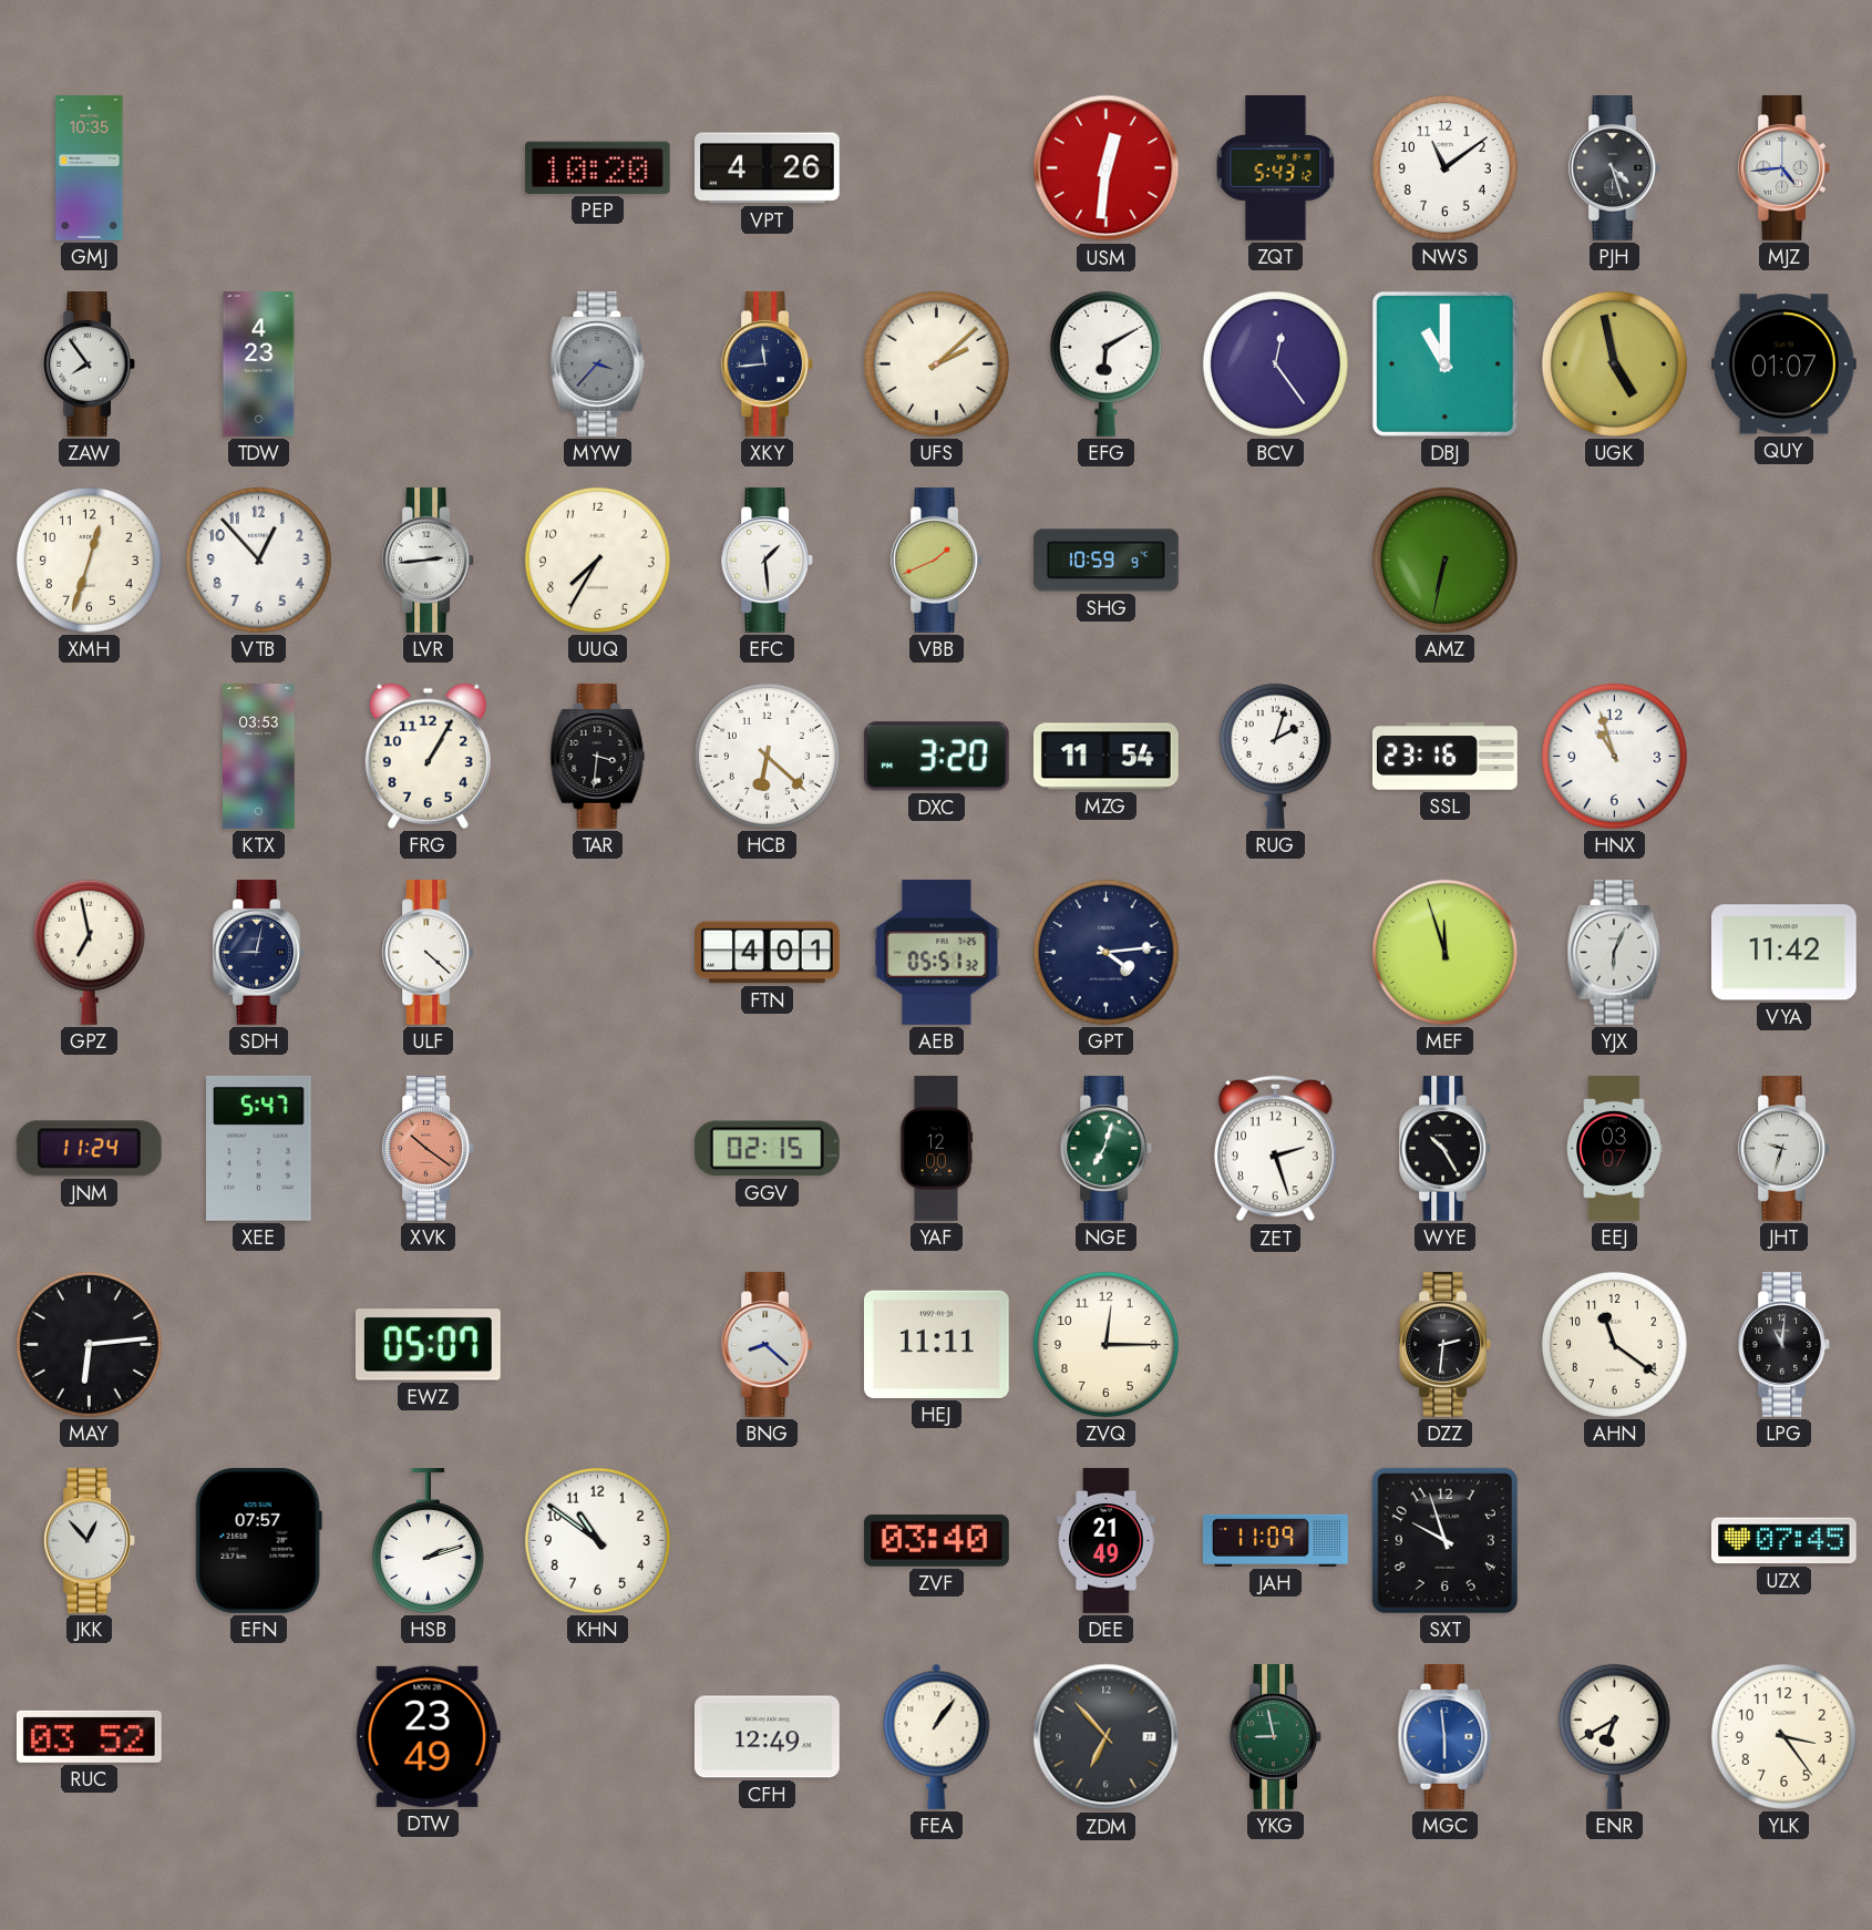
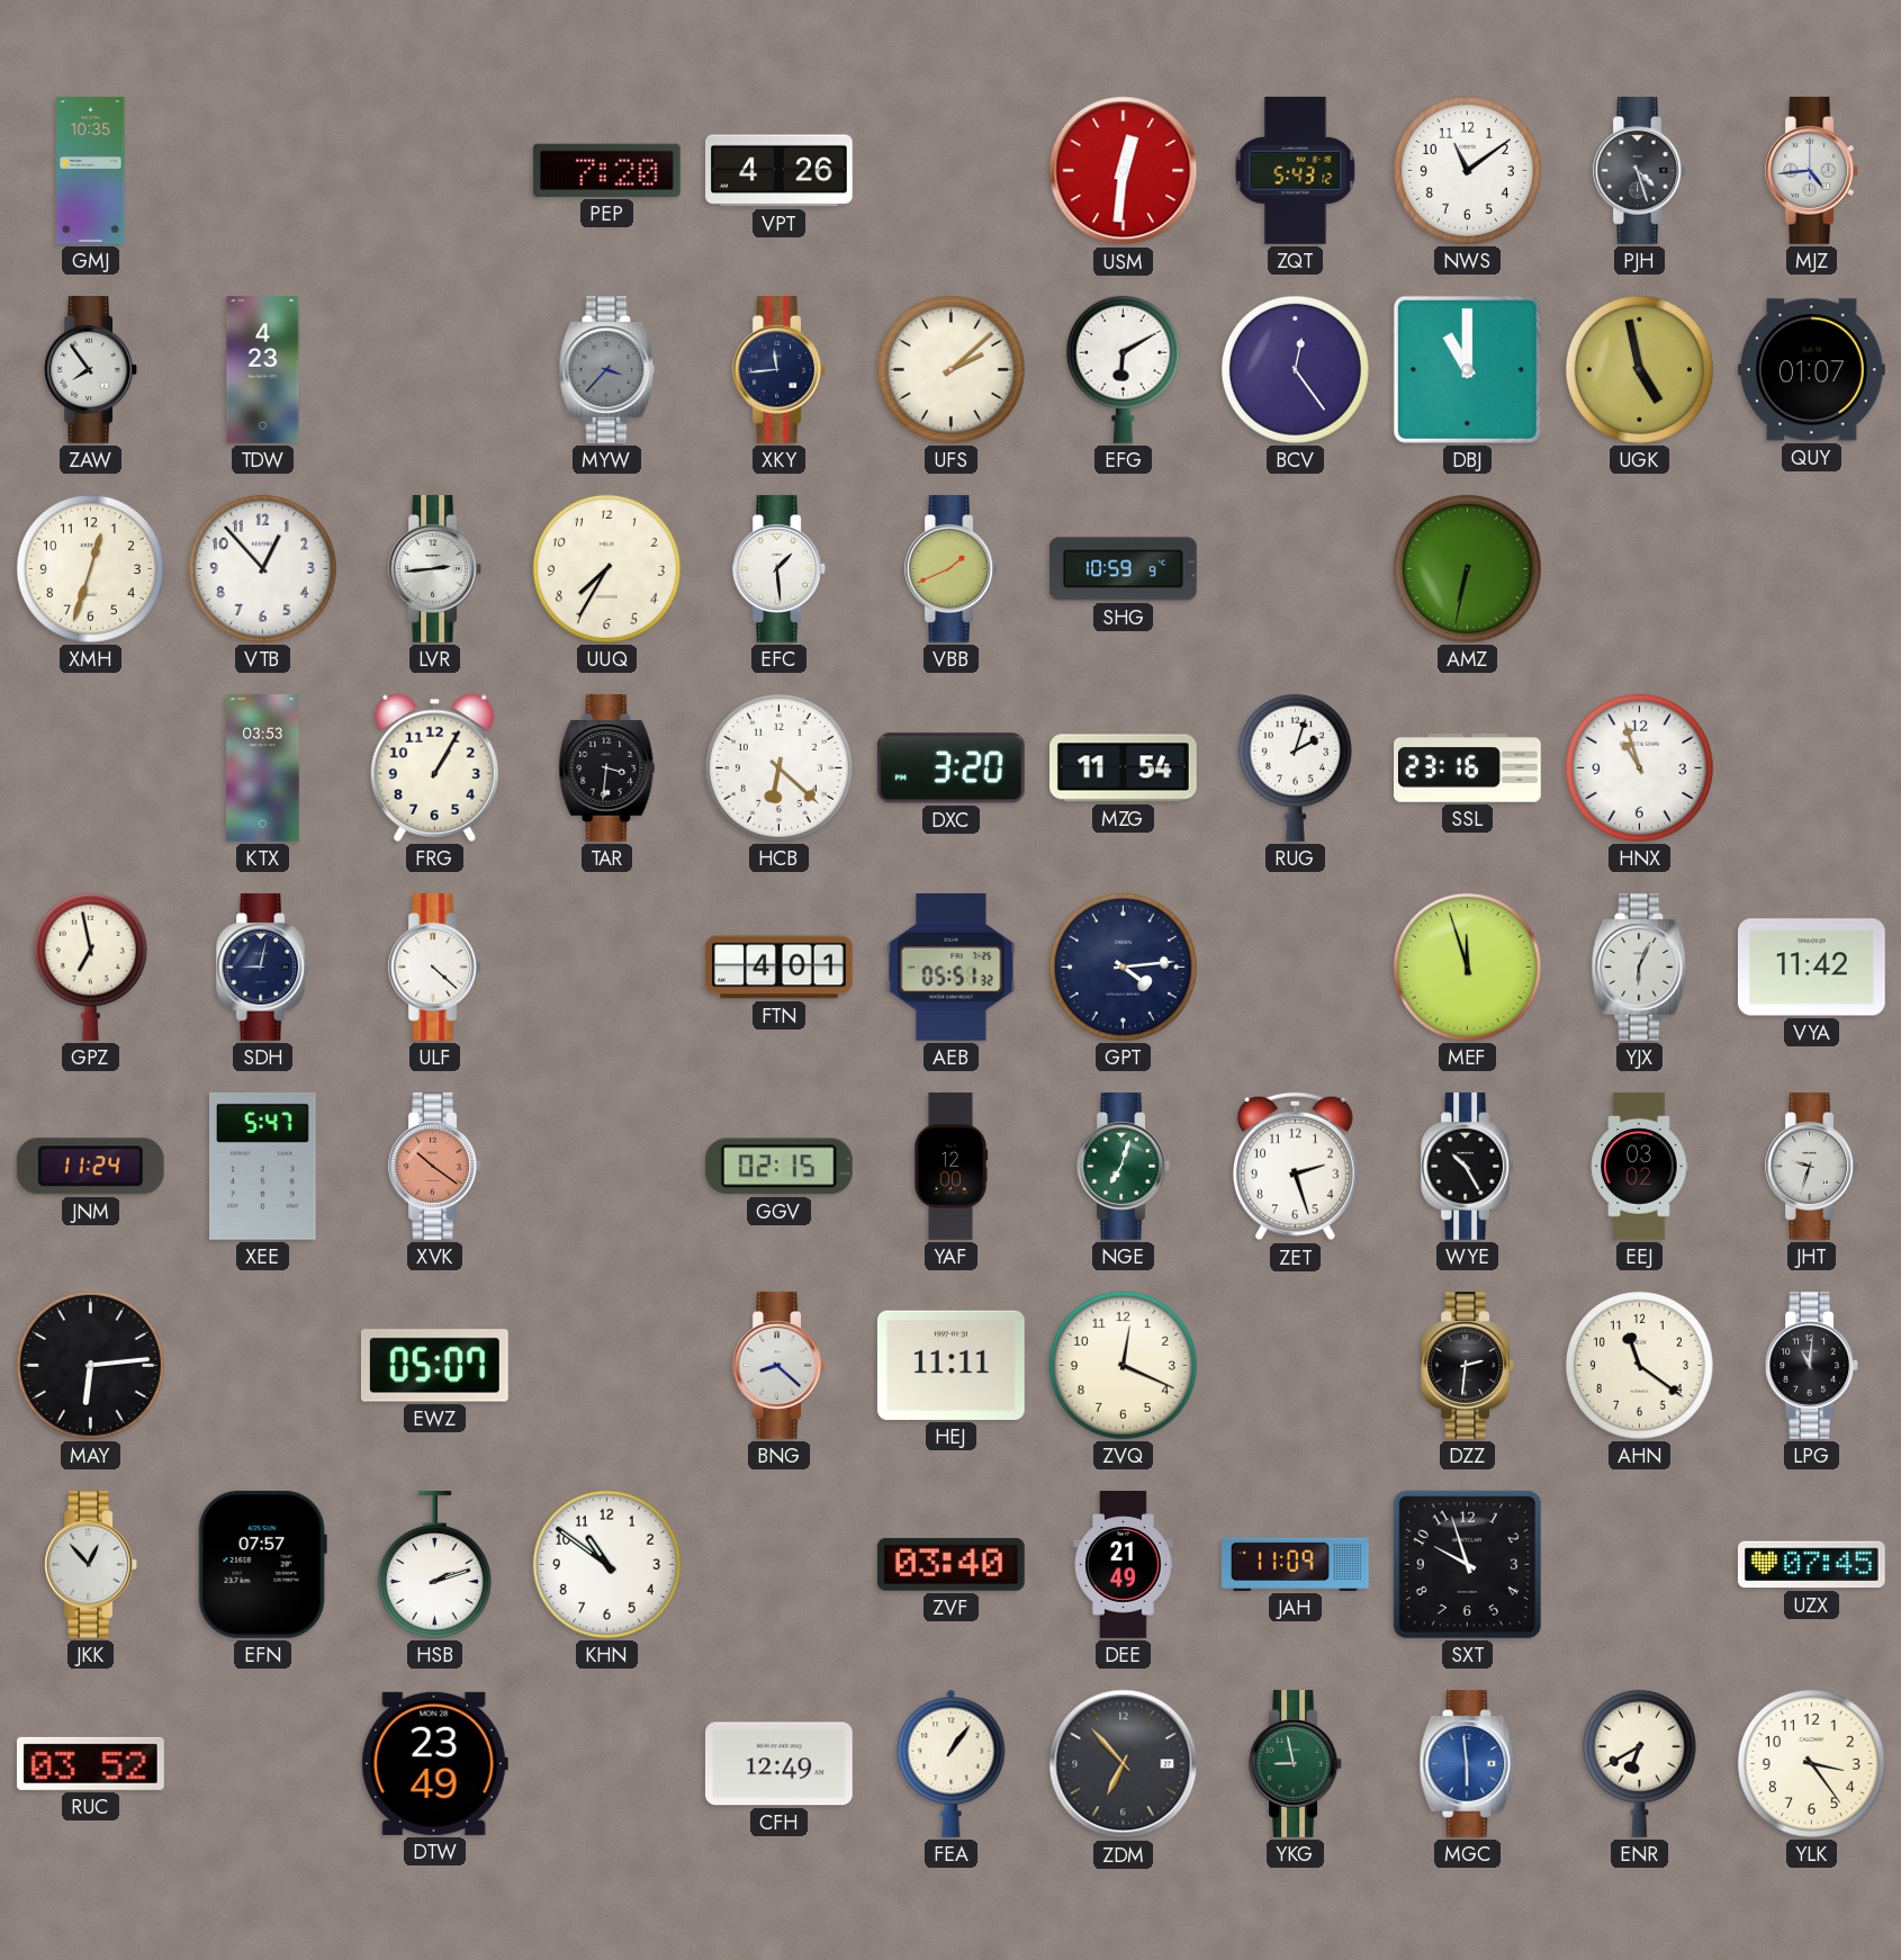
PEP: 10:20 -> 7:20 (606, 170)
EEJ: 03:07 -> 03:02 (1640, 1167)
ZVQ: 12:15 -> 12:19 (1123, 1365)
